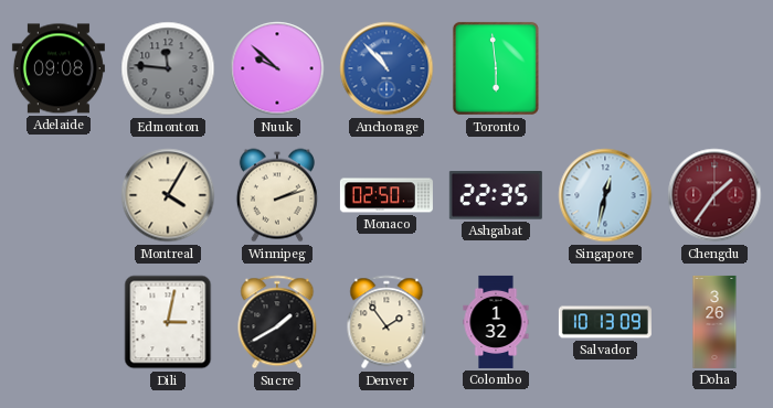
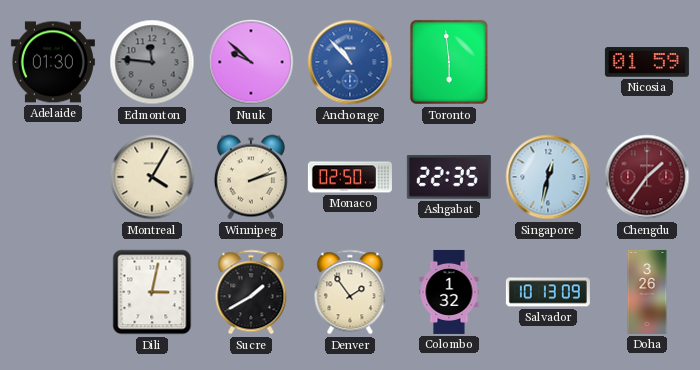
Adelaide: 09:08 -> 01:30 (53, 62)
Nicosia: none -> 01:59 (647, 62)
